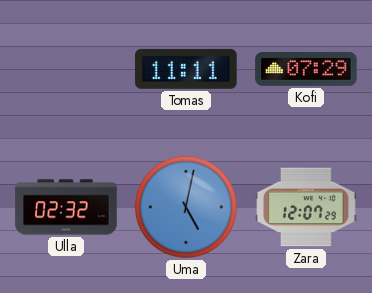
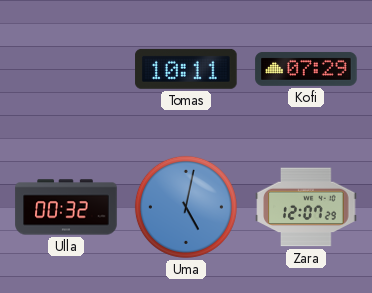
Tomas: 11:11 -> 10:11 (186, 69)
Ulla: 02:32 -> 00:32 (66, 207)
